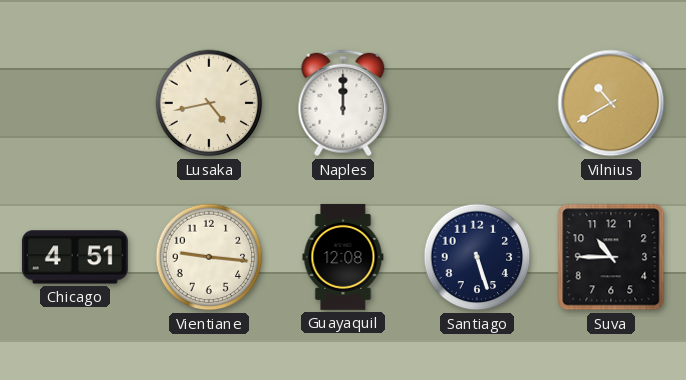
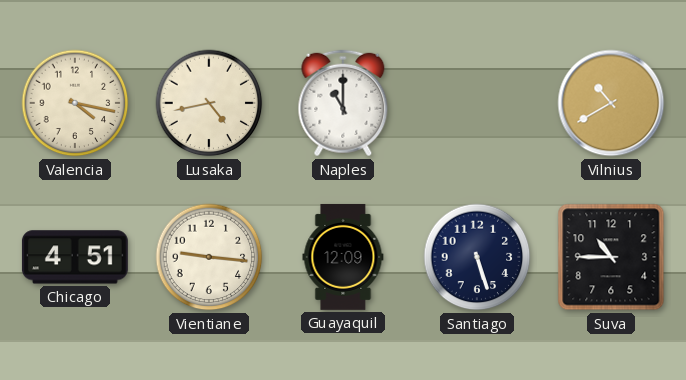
Valencia: none -> 4:17 (75, 103)
Naples: 12:00 -> 11:00 (343, 103)
Guayaquil: 12:08 -> 12:09 (343, 257)
